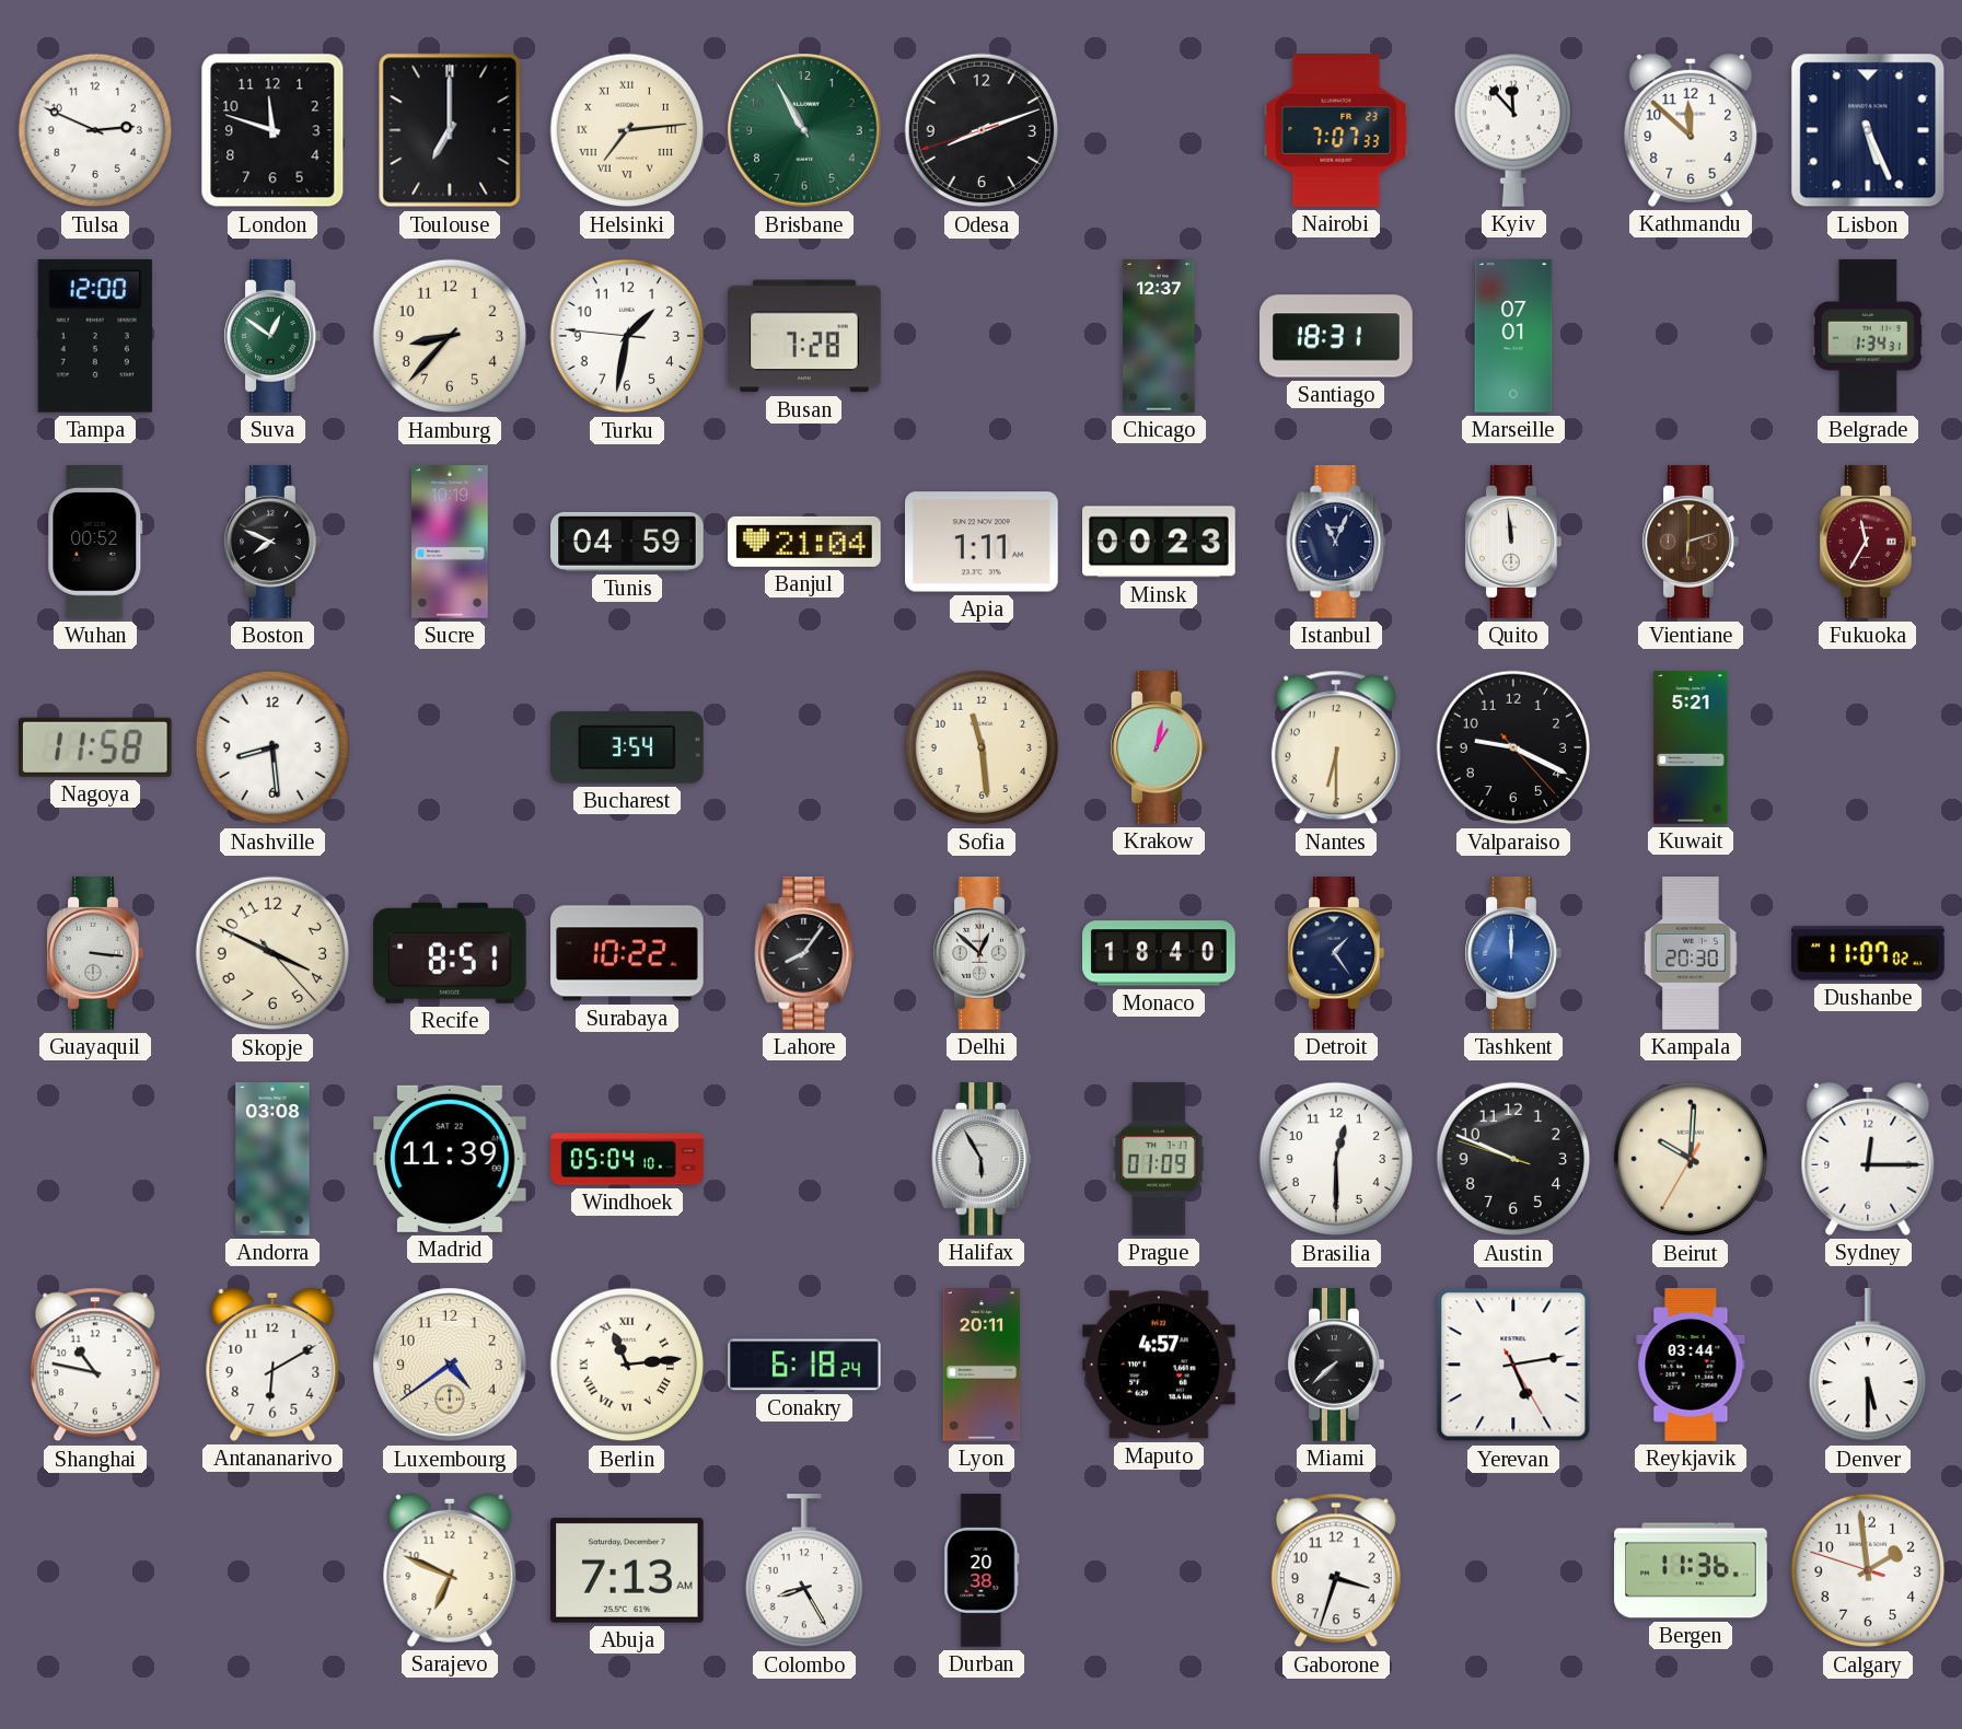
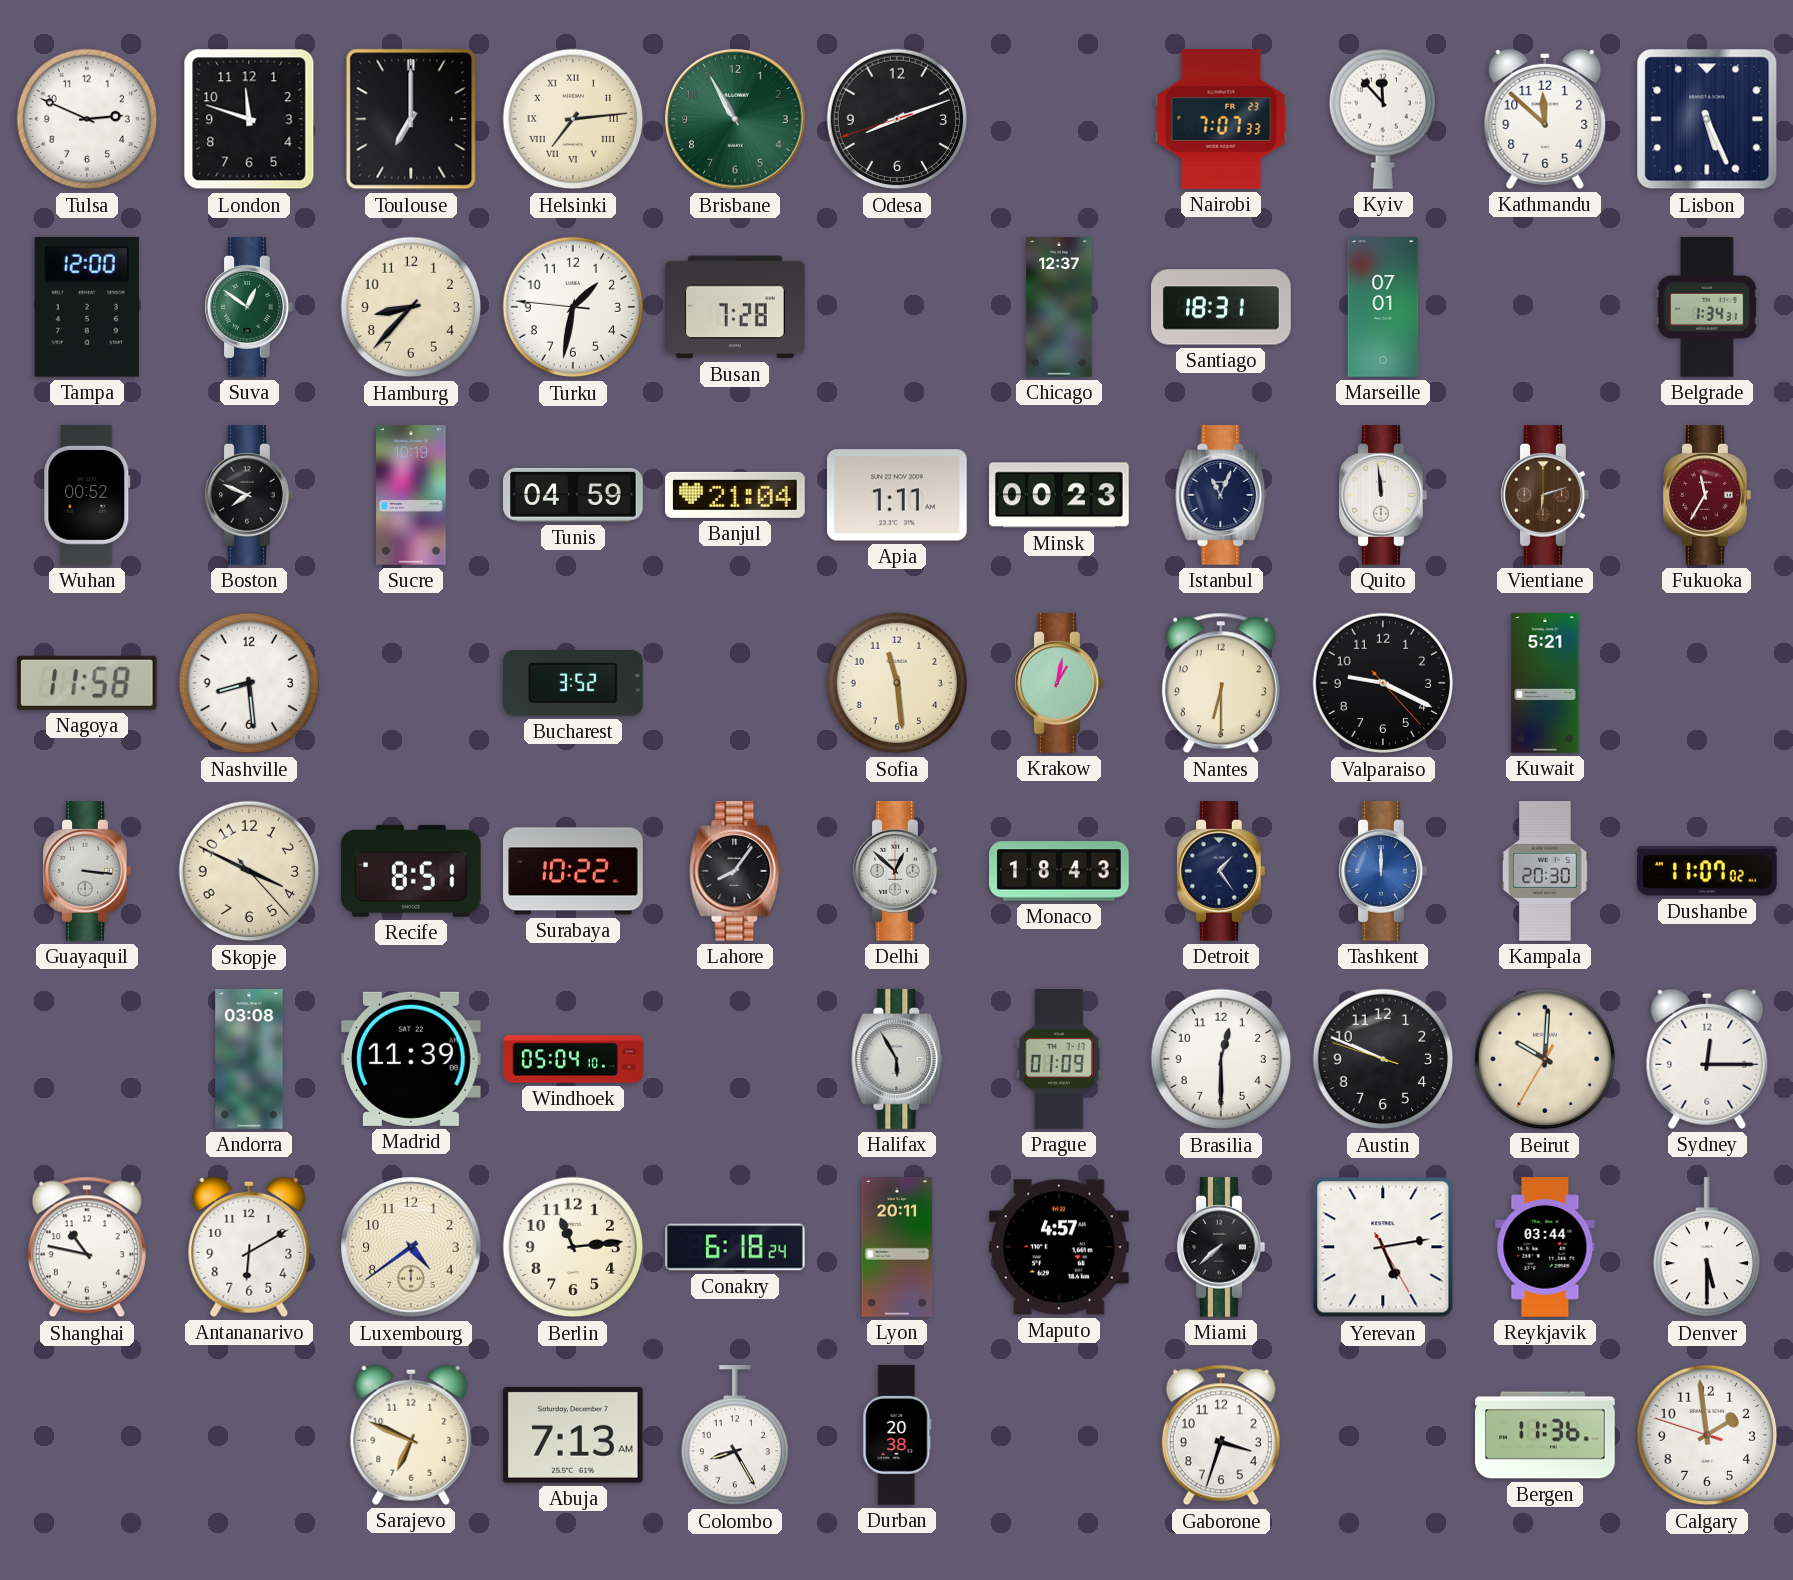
Bucharest: 3:54 -> 3:52 (574, 684)
Monaco: 18:40 -> 18:43 (1059, 871)
Berlin numerals: Roman -> Arabic (573, 1247)
